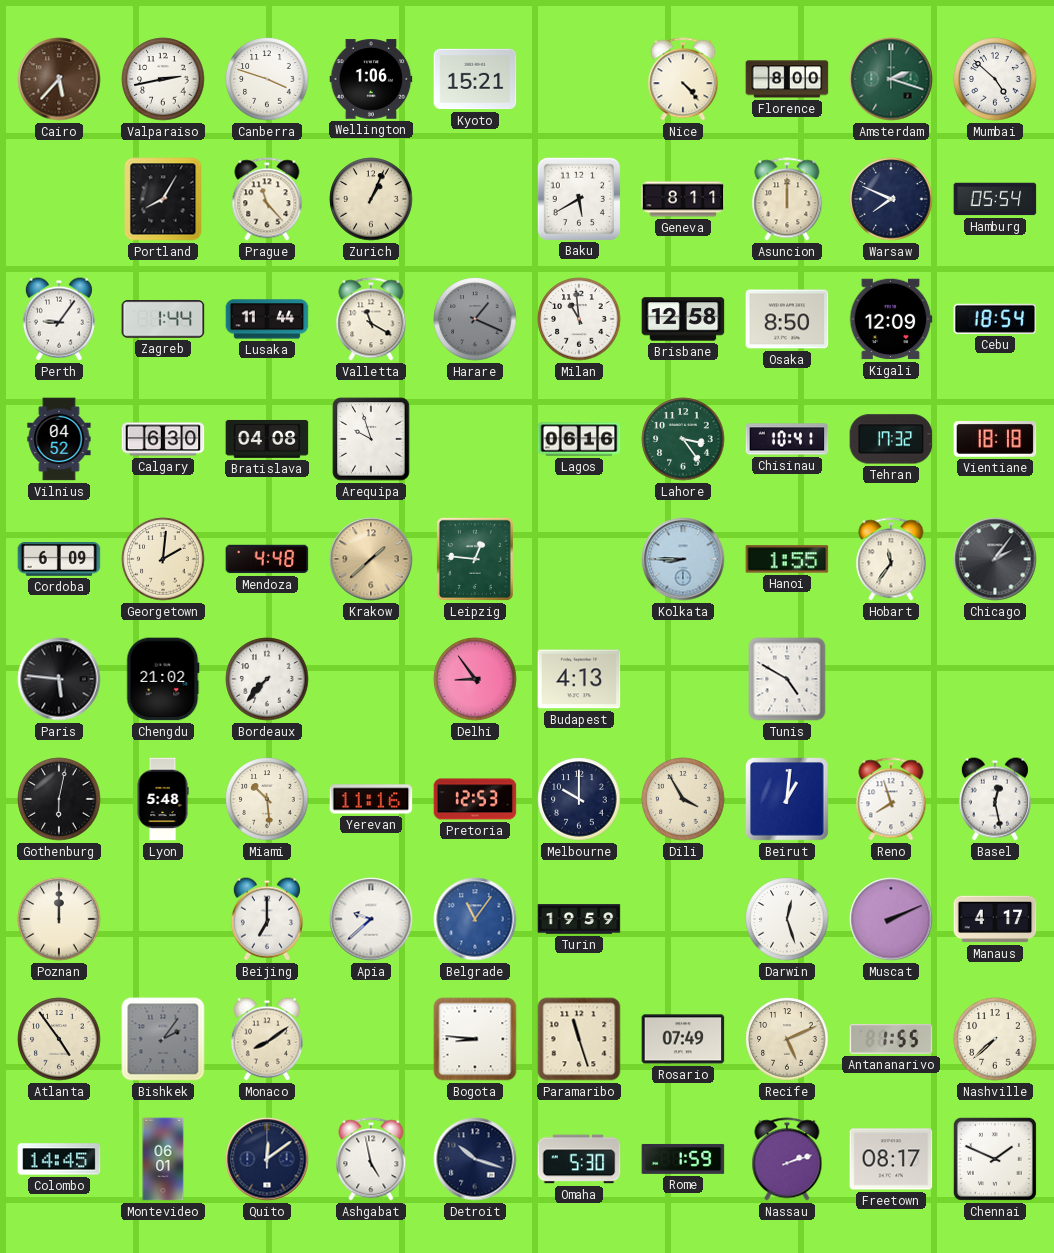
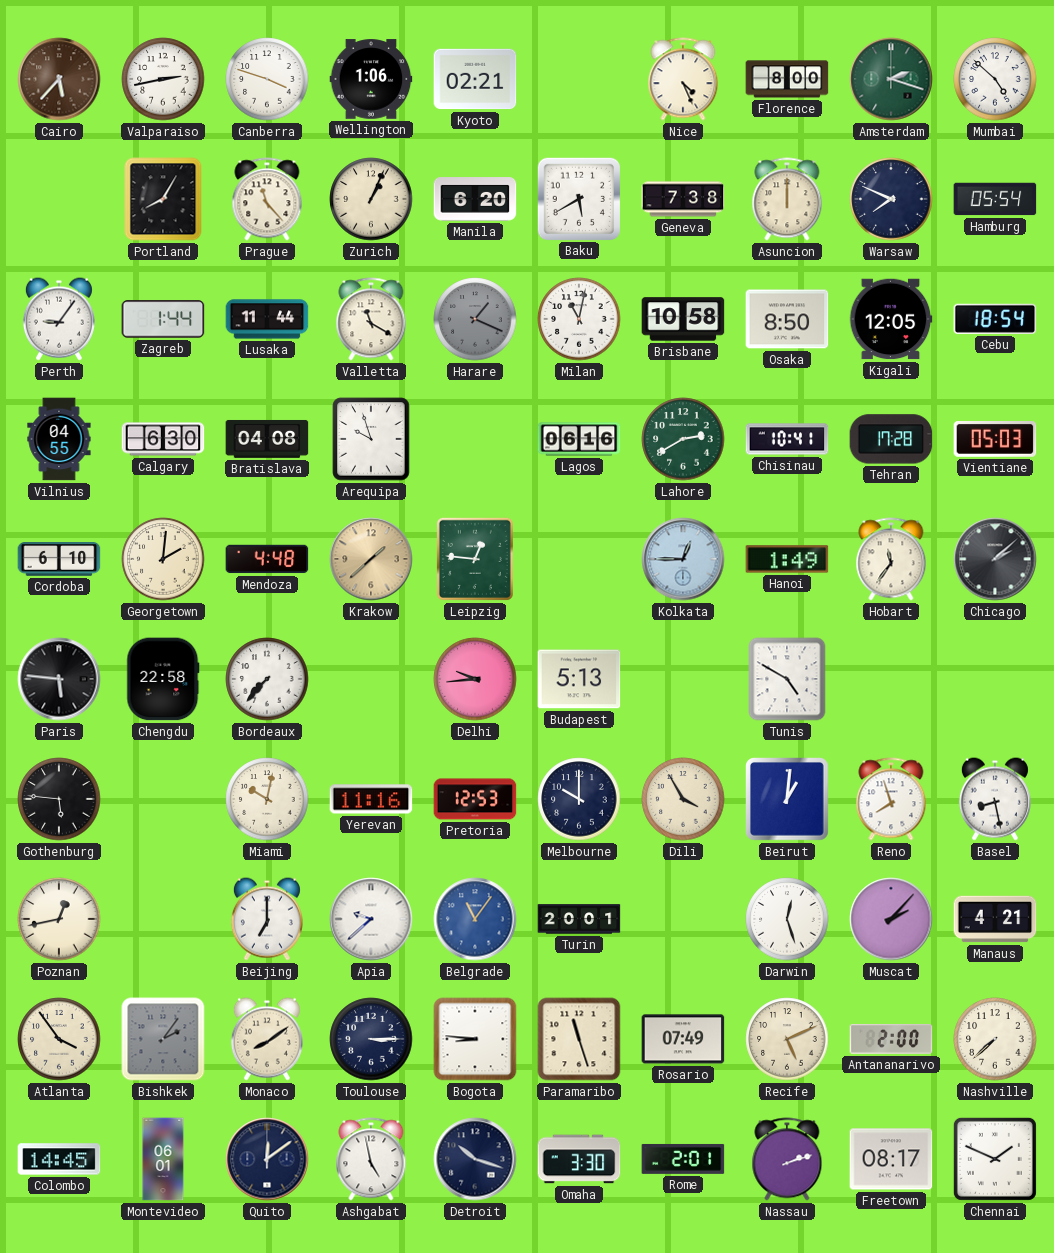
Kyoto: 15:21 -> 02:21 (475, 79)
Nice: 4:23 -> 4:26 (683, 79)
Manila: none -> 6:20 (475, 199)
Geneva: 8:11 -> 7:38 (683, 199)
Milan: 10:59 -> 11:02 (579, 319)
Brisbane: 12:58 -> 10:58 (683, 319)
Kigali: 12:09 -> 12:05 (891, 319)
Vilnius: 04:52 -> 04:55 (59, 439)
Lahore: 3:24 -> 2:40 (683, 439)
Tehran: 17:32 -> 17:28 (891, 439)
Vientiane: 18:18 -> 05:03 (995, 440)
Cordoba: 6:09 -> 6:10 (59, 559)
Kolkata: 8:45 -> 12:45 (683, 559)
Hanoi: 1:55 -> 1:49 (787, 559)
Chicago: 2:06 -> 2:08 (995, 559)
Chengdu: 21:02 -> 22:58 (163, 679)
Delhi: 8:54 -> 9:44 (475, 679)
Budapest: 4:13 -> 5:13 (579, 679)
Gothenburg: 6:02 -> 5:46 (59, 799)
Lyon: 5:48 -> none (163, 799)
Miami: 10:29 -> 10:02 (267, 799)
Basel: 12:28 -> 8:28 (995, 799)
Poznan: 12:00 -> 12:43 (59, 919)
Turin: 19:59 -> 20:01 (579, 919)
Muscat: 2:11 -> 2:07 (891, 919)
Manaus: 4:17 -> 4:21 (995, 919)
Atlanta: 4:54 -> 3:54 (59, 1039)
Toulouse: none -> 3:15 (371, 1039)
Antananarivo: 1:55 -> 2:00 (891, 1039)
Omaha: 5:30 -> 3:30 (579, 1159)
Rome: 1:59 -> 2:01 (683, 1159)
